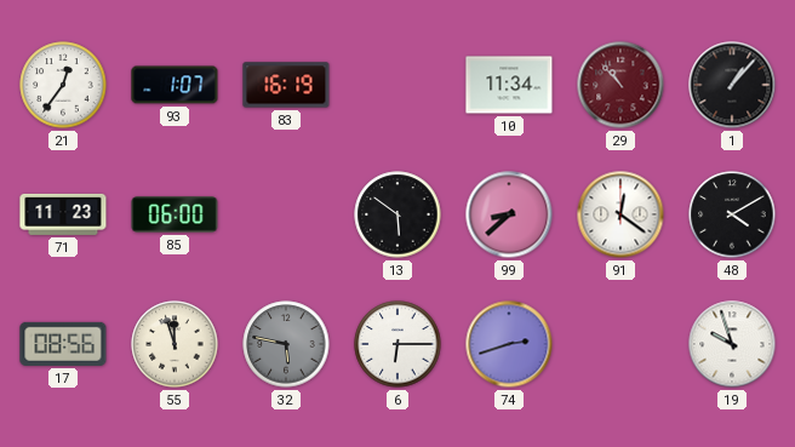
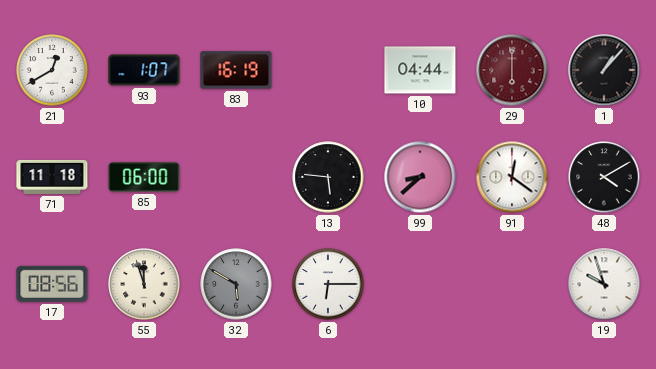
21: 12:36 -> 12:40 (52, 70)
10: 11:34 -> 04:44 (420, 70)
29: 10:53 -> 6:00 (512, 70)
71: 11:23 -> 11:18 (52, 177)
13: 5:51 -> 5:46 (328, 177)
32: 5:47 -> 5:50 (236, 284)
74: 2:42 -> none (509, 344)
